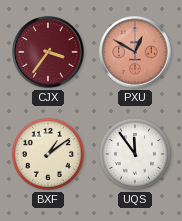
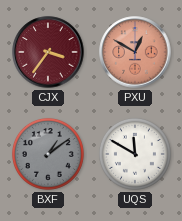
BXF dial: cream -> grey (48, 154)
UQS: 11:54 -> 11:50 (135, 154)
